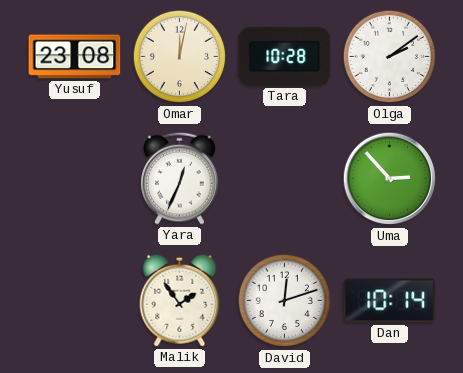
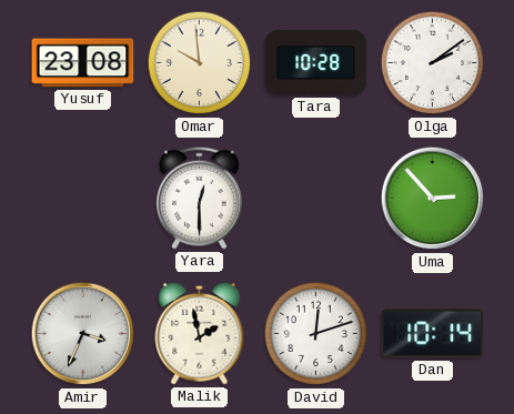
Omar: 12:02 -> 9:59 (200, 63)
Yara: 12:34 -> 12:30 (200, 198)
Amir: none -> 3:34 (83, 334)
Malik: 1:54 -> 1:58 (200, 333)
